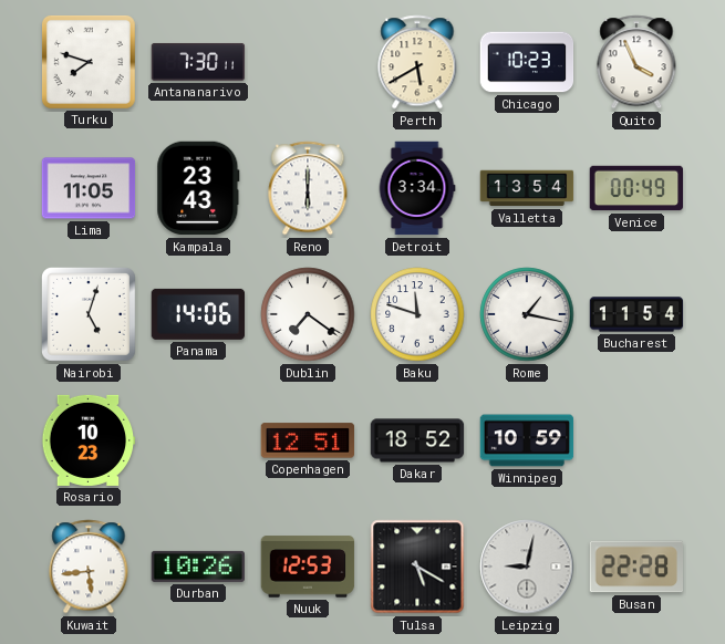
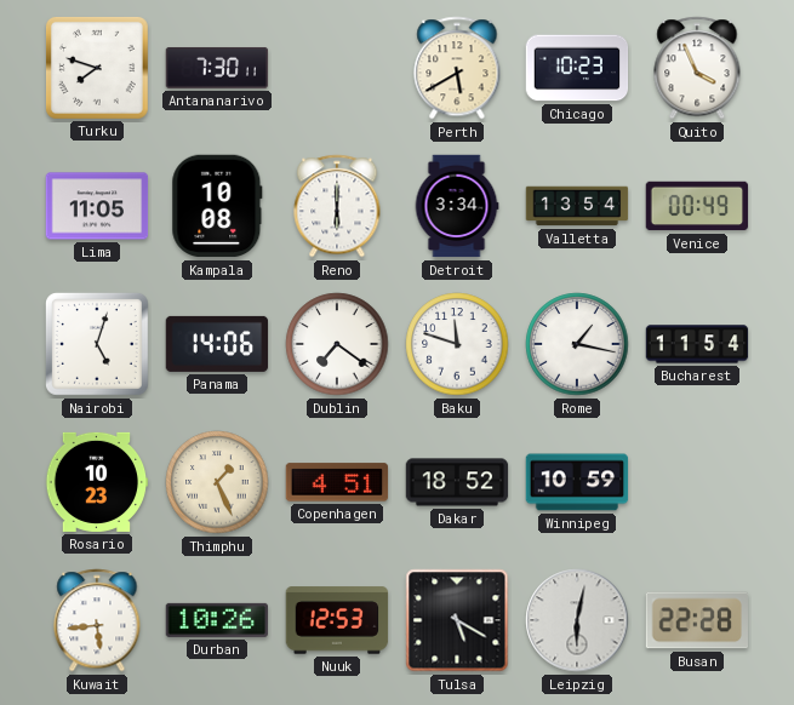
Kampala: 23:43 -> 10:08 (217, 206)
Thimphu: none -> 1:26 (217, 482)
Copenhagen: 12:51 -> 4:51 (337, 482)
Leipzig: 9:02 -> 6:02 (577, 620)
